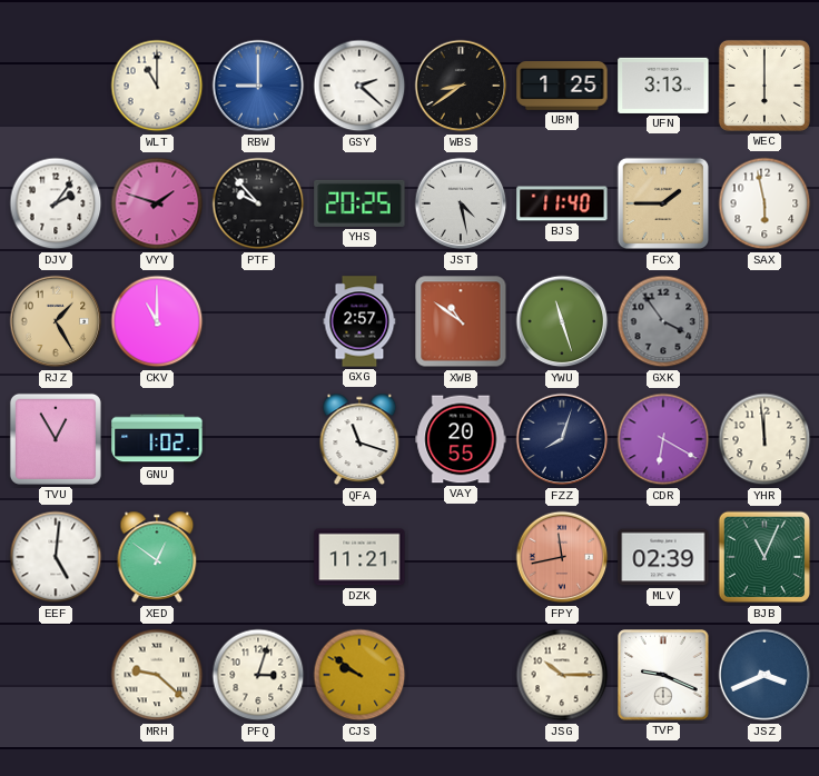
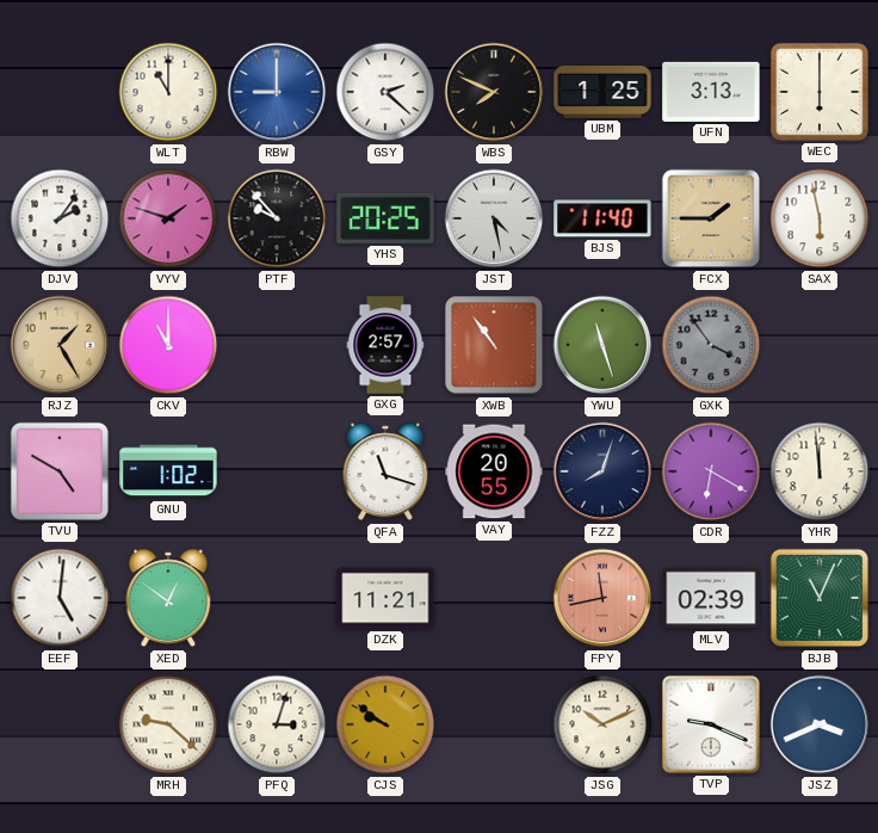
WBS: 8:39 -> 7:49 (494, 92)
XWB: 10:51 -> 10:54 (494, 345)
TVU: 12:55 -> 4:50 (60, 471)
JSG: 10:15 -> 10:11 (602, 724)
